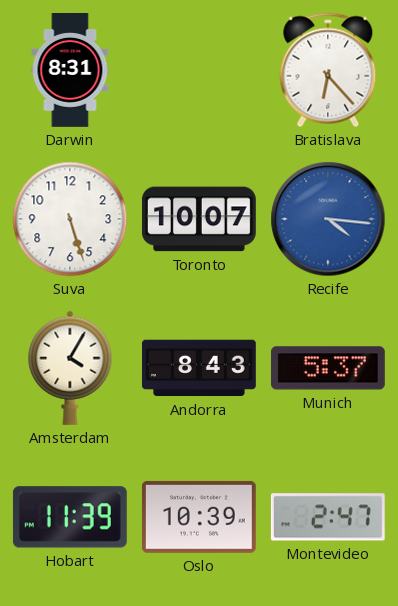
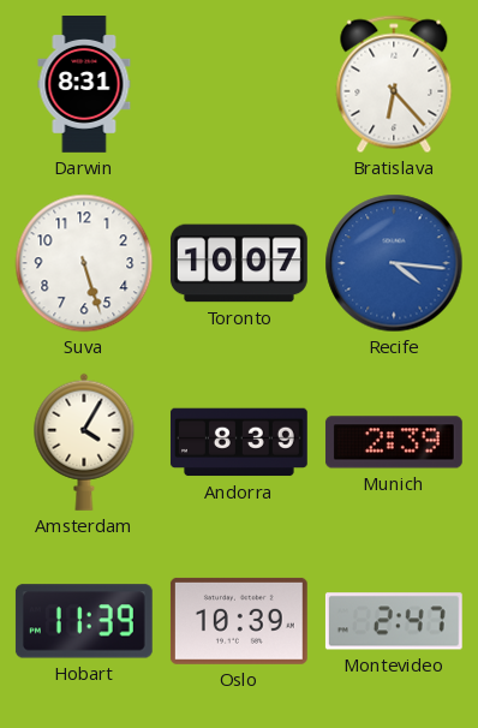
Andorra: 8:43 -> 8:39 (239, 442)
Munich: 5:37 -> 2:39 (394, 442)
